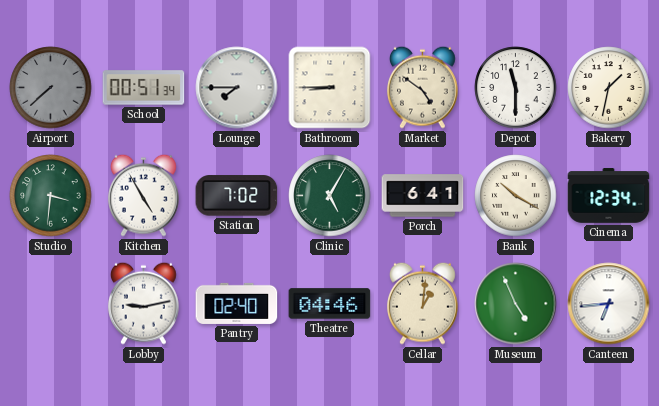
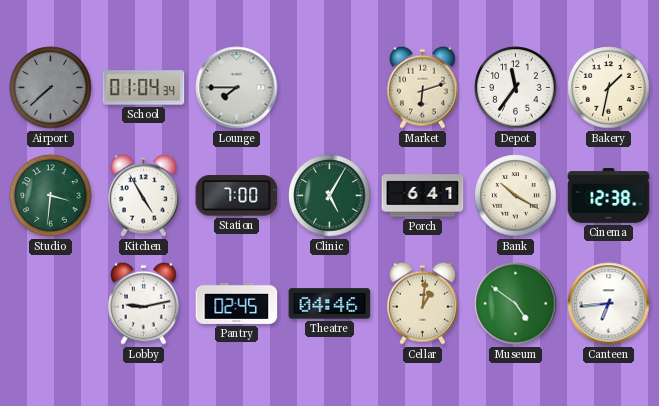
School: 00:51 -> 01:04 (144, 88)
Bathroom: 8:45 -> none (330, 88)
Market: 4:51 -> 6:12 (422, 87)
Depot: 11:30 -> 11:36 (516, 88)
Station: 7:02 -> 7:00 (237, 196)
Cinema: 12:34 -> 12:38 (609, 196)
Pantry: 02:40 -> 02:45 (237, 303)
Museum: 4:56 -> 4:51 (516, 304)
